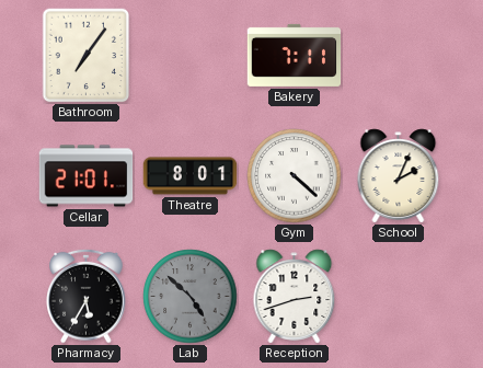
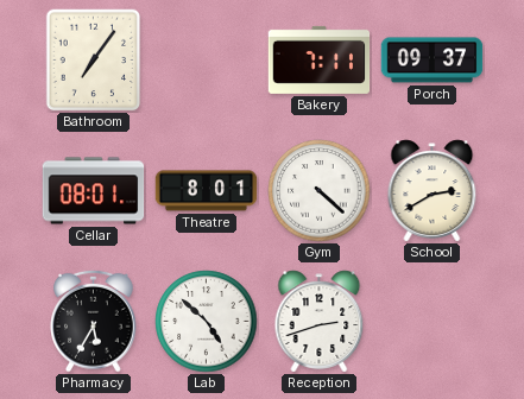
Porch: none -> 09:37 (433, 61)
Cellar: 21:01 -> 08:01 (94, 191)
School: 2:04 -> 2:40 (433, 191)
Lab dial: grey -> white (207, 322)
